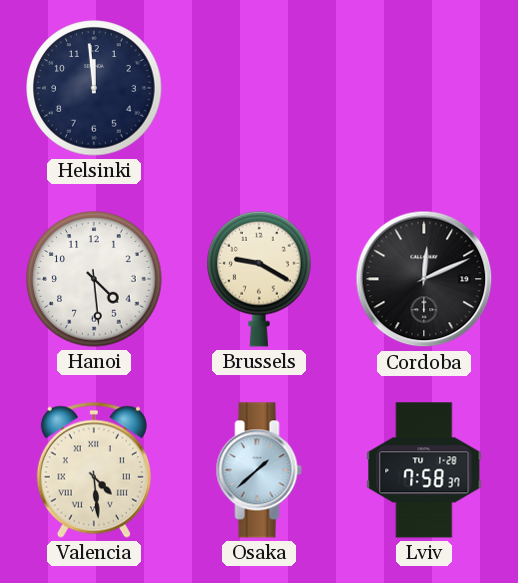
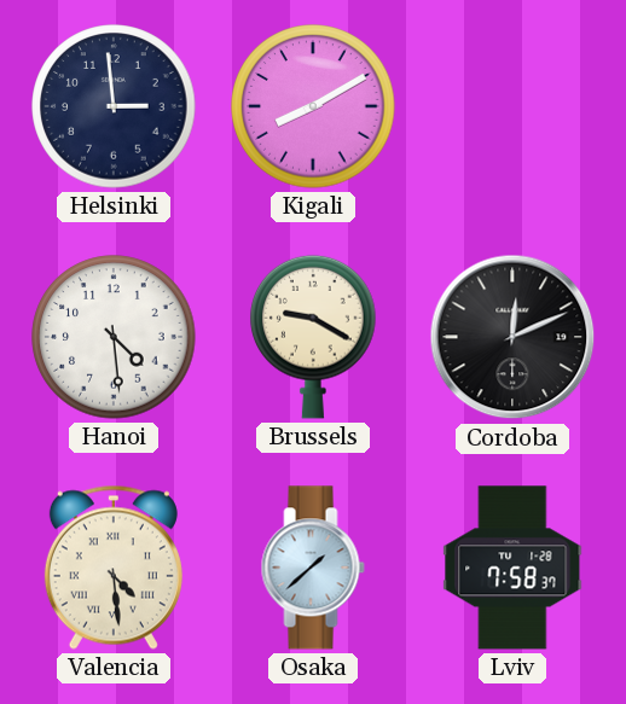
Helsinki: 11:59 -> 2:59 (114, 106)
Kigali: none -> 8:10 (313, 106)
